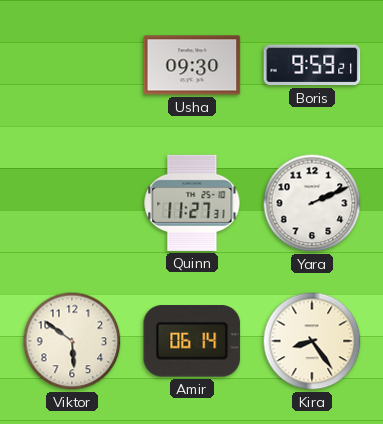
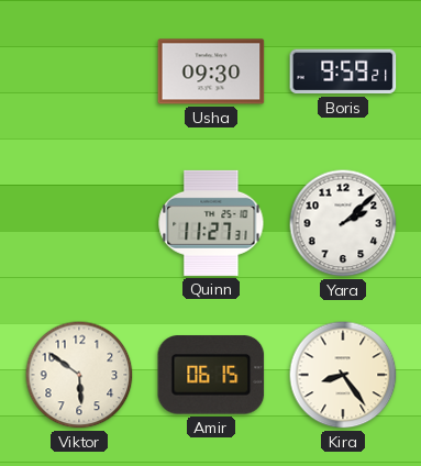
Yara: 2:11 -> 2:08 (343, 223)
Amir: 06:14 -> 06:15 (211, 375)
